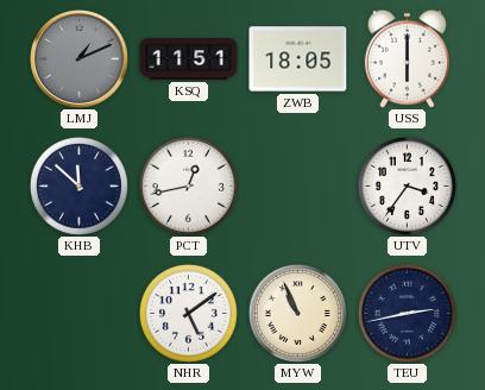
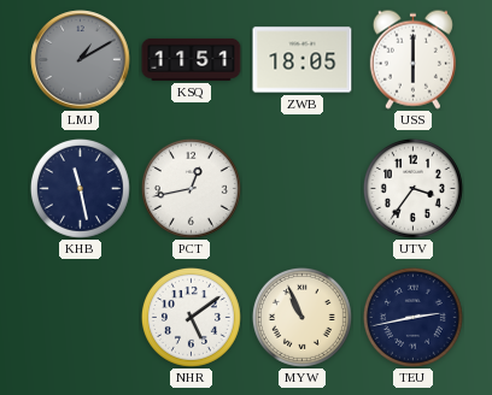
LMJ: 1:11 -> 1:10 (81, 60)
KHB: 11:52 -> 11:28 (80, 188)
